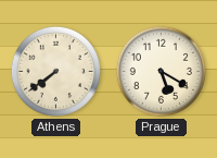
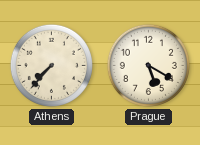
Athens: 7:39 -> 7:37 (51, 65)
